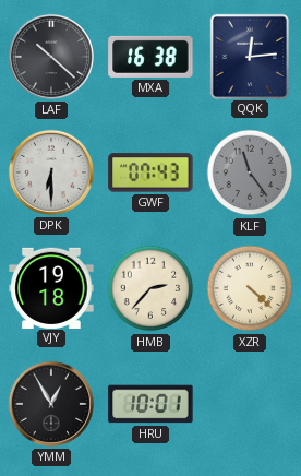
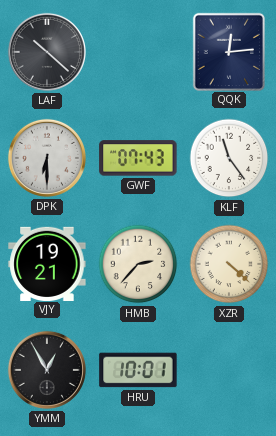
MXA: 16:38 -> none (150, 57)
KLF dial: grey -> white (229, 158)
VJY: 19:18 -> 19:21 (47, 263)
